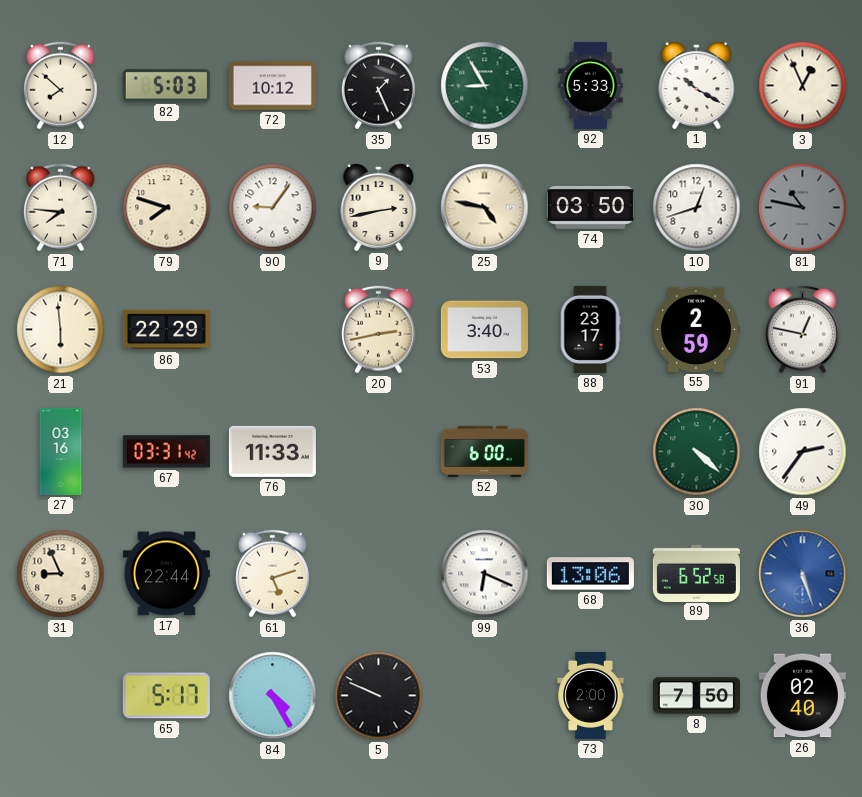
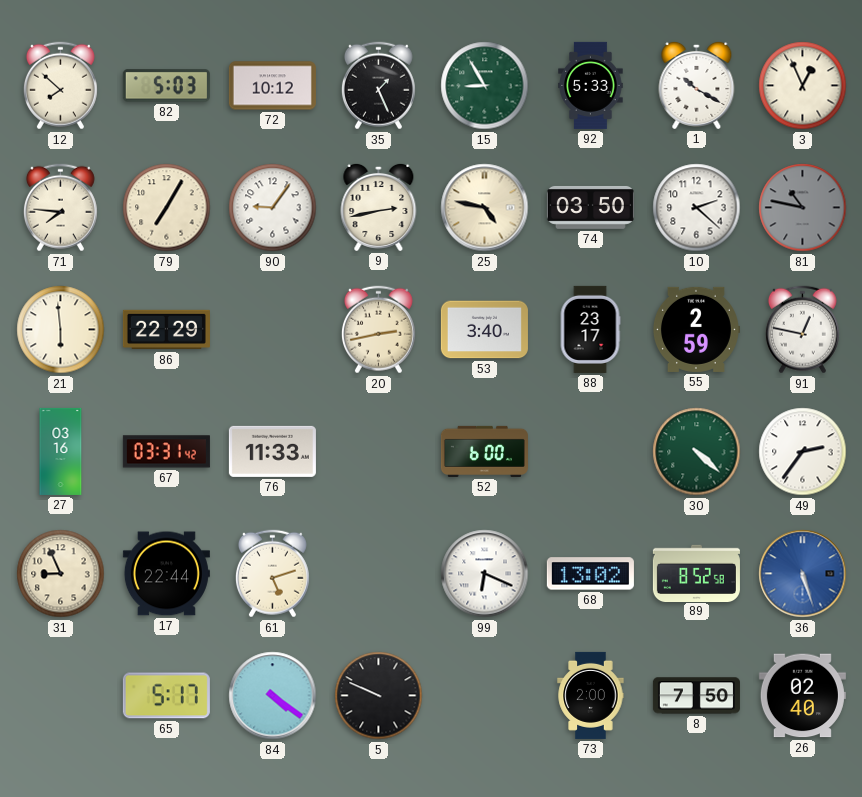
79: 7:48 -> 7:05 (167, 208)
10: 12:42 -> 2:22 (697, 208)
68: 13:06 -> 13:02 (590, 574)
89: 6:52 -> 8:52 (696, 573)
84: 4:25 -> 4:21 (273, 696)
